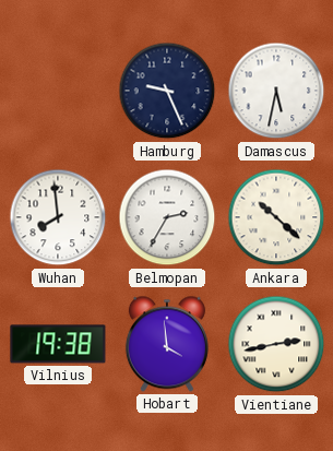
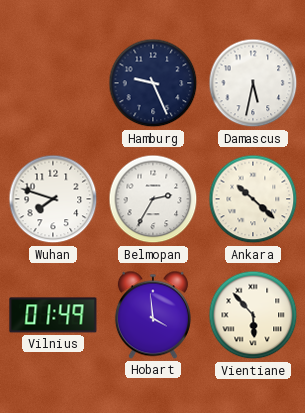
Wuhan: 7:59 -> 7:48 (53, 199)
Vilnius: 19:38 -> 01:49 (53, 315)
Vientiane: 2:43 -> 5:53 (253, 315)
